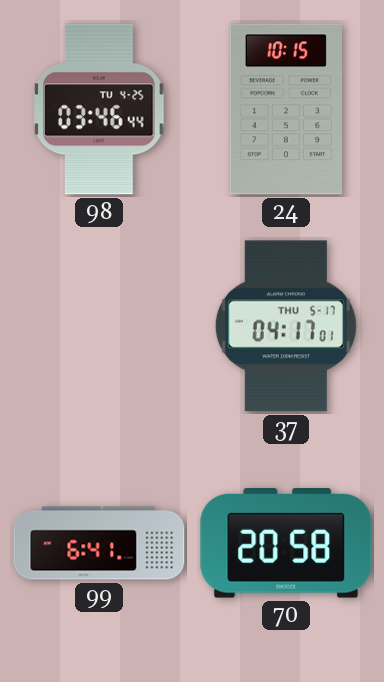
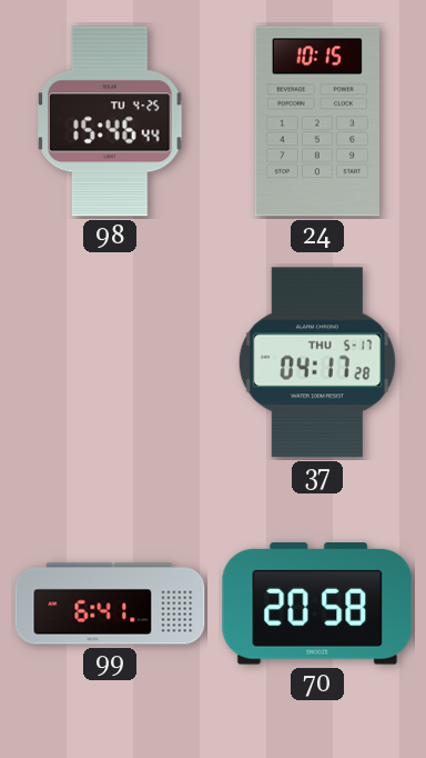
98: 03:46 -> 15:46 (110, 121)
37: 04:17:01 -> 04:17:28 (317, 362)
